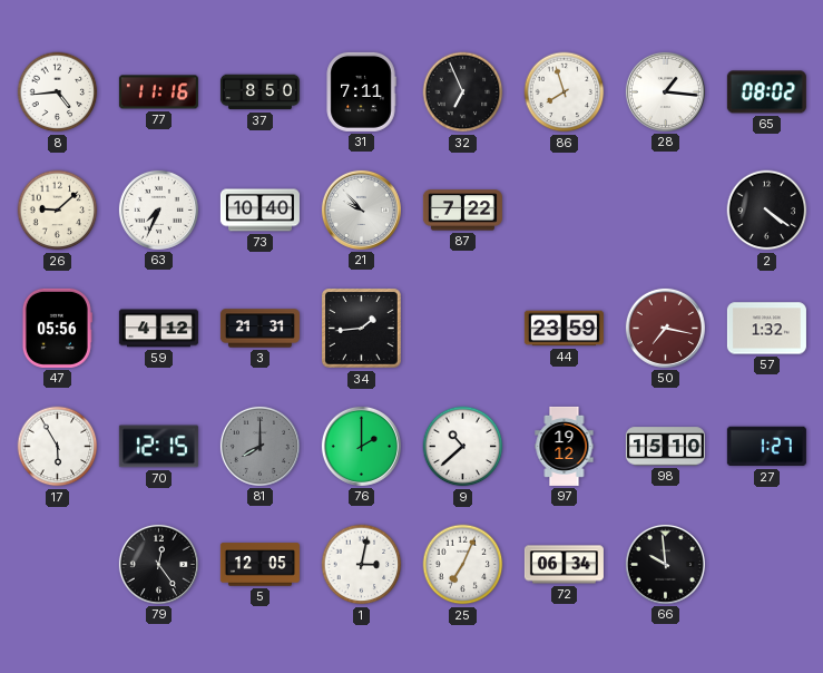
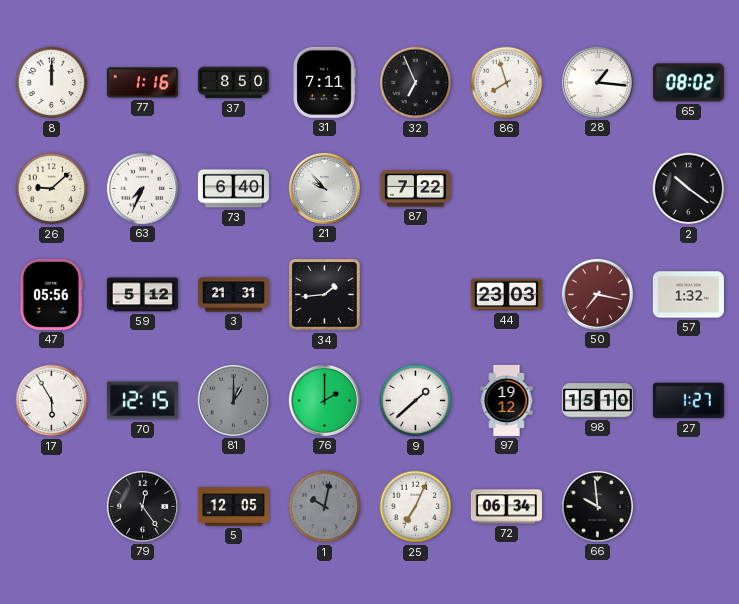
8: 4:44 -> 12:00 (52, 83)
77: 11:16 -> 1:16 (142, 83)
73: 10:40 -> 6:40 (233, 189)
2: 4:21 -> 10:21 (689, 189)
59: 4:12 -> 5:12 (142, 295)
44: 23:59 -> 23:03 (506, 295)
81: 8:00 -> 1:00 (233, 400)
9: 10:38 -> 1:38 (416, 401)
1: 3:02 -> 10:02 (325, 507)
1 dial: white -> grey (325, 507)
